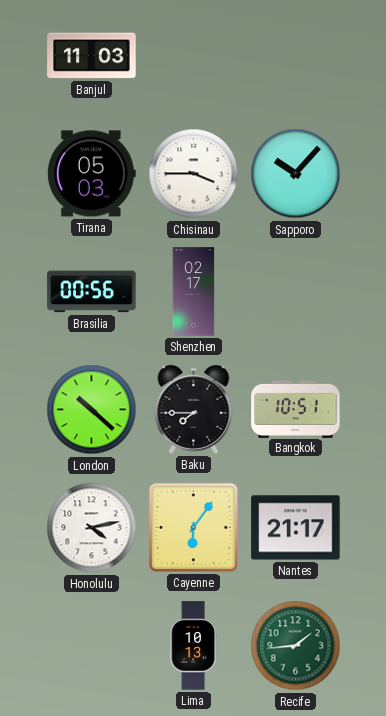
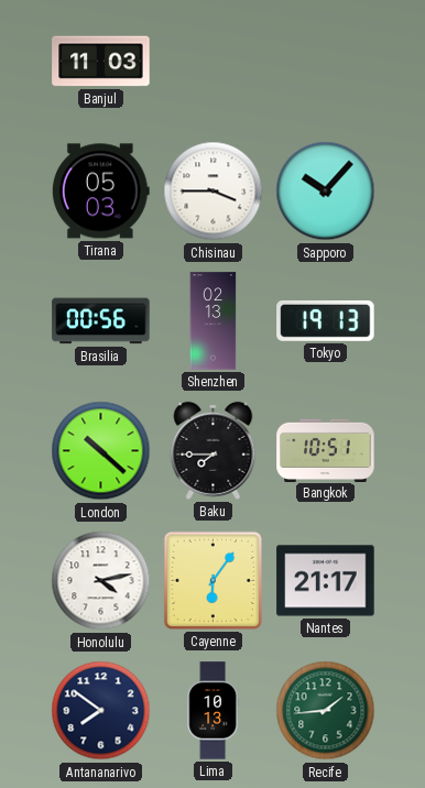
Shenzhen: 02:17 -> 02:13 (214, 321)
Tokyo: none -> 19:13 (326, 320)
Antananarivo: none -> 7:51 (101, 711)
